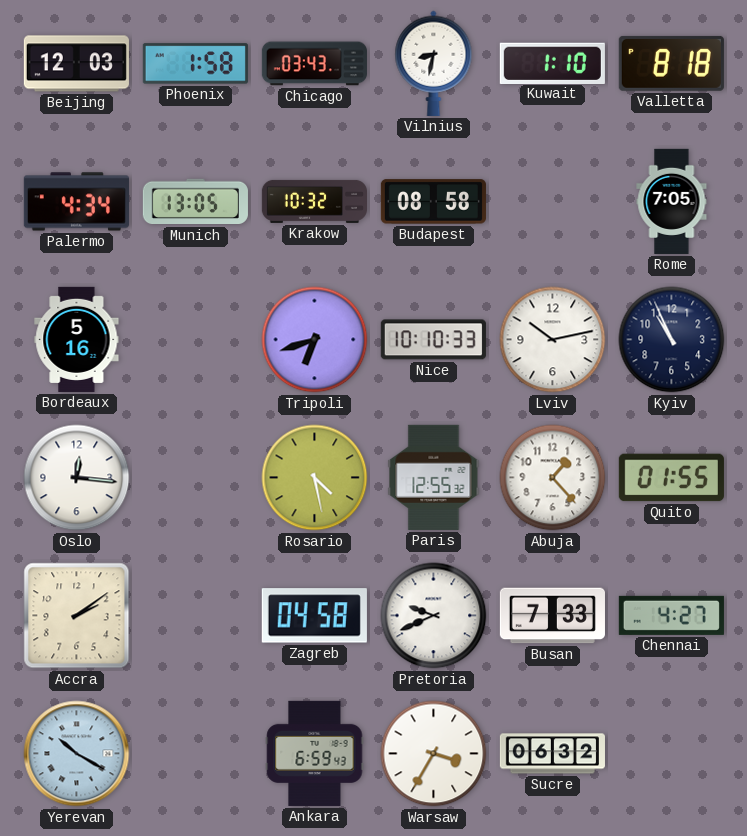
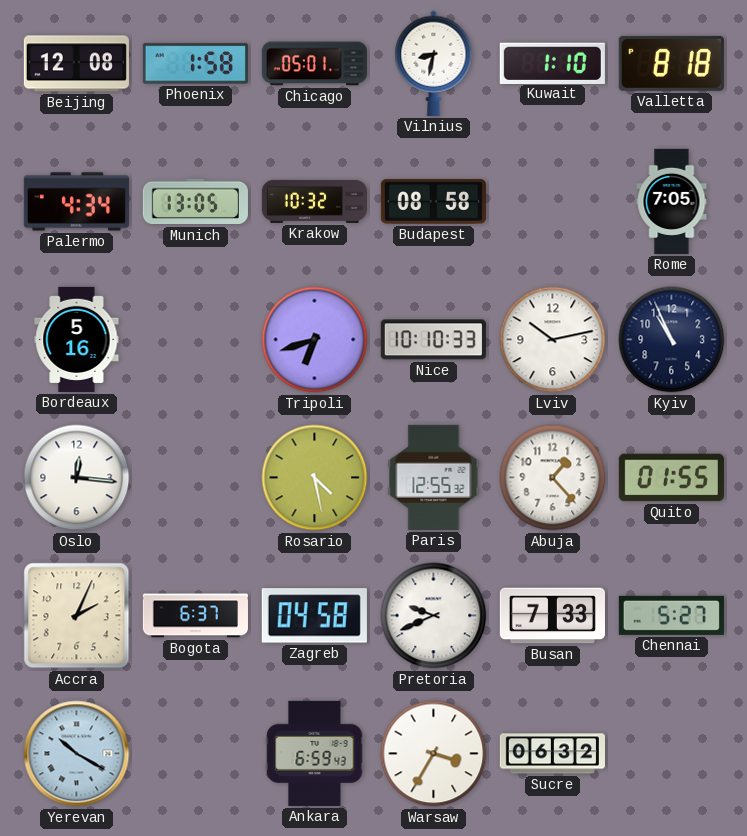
Beijing: 12:03 -> 12:08 (76, 64)
Chicago: 03:43 -> 05:01 (314, 64)
Accra: 2:09 -> 2:04 (77, 616)
Bogota: none -> 6:37 (195, 616)
Chennai: 4:27 -> 5:27 (671, 615)
